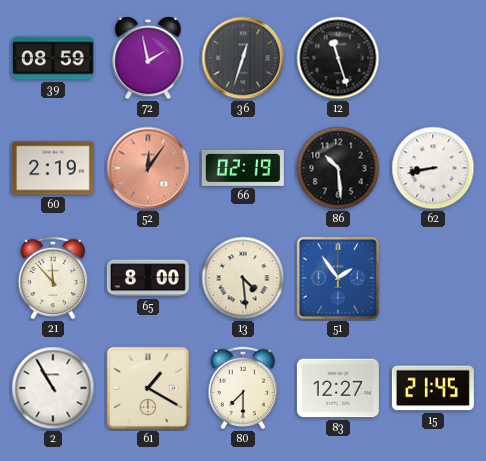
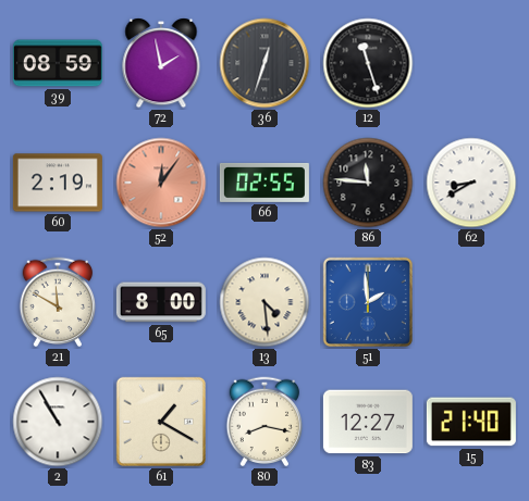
66: 02:19 -> 02:55 (264, 183)
86: 10:29 -> 11:46 (368, 183)
62: 8:43 -> 8:40 (471, 183)
21: 11:53 -> 11:50 (58, 302)
51: 1:54 -> 1:59 (368, 302)
80: 7:30 -> 8:17 (264, 422)
15: 21:45 -> 21:40 (471, 422)
